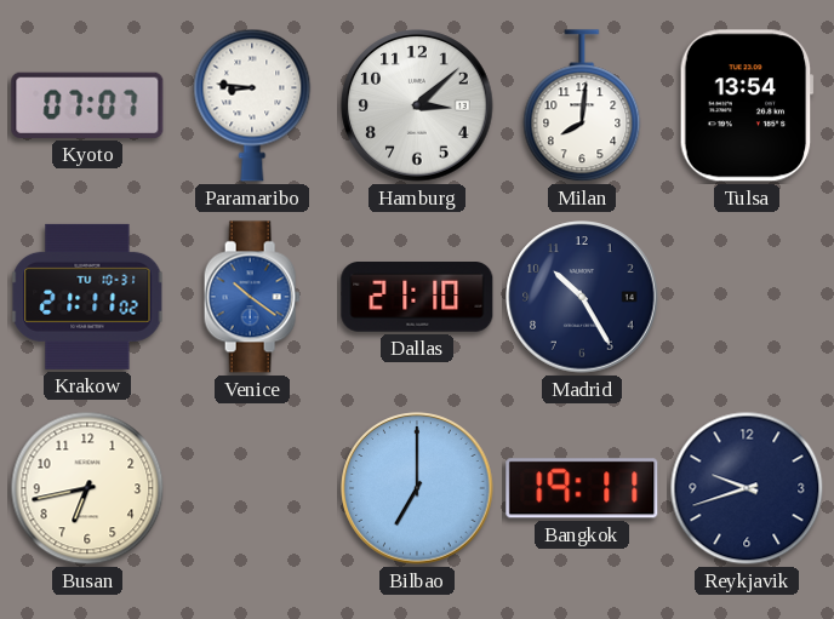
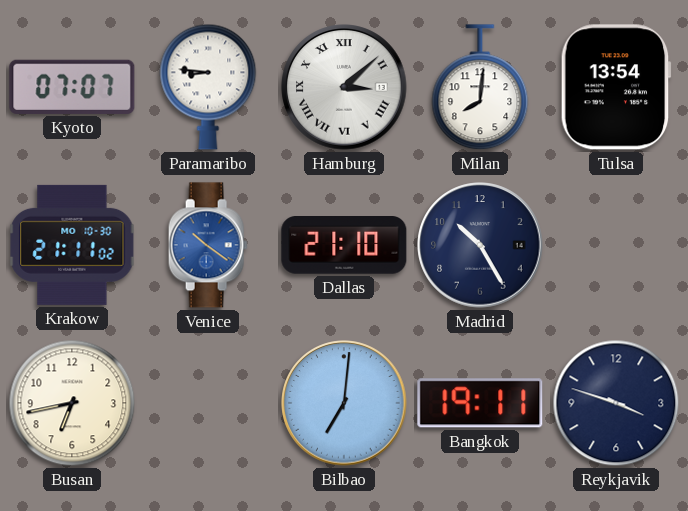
Hamburg numerals: Arabic -> Roman (344, 87)
Krakow date: TU 10-31 -> MO 10-30 (72, 245)
Bilbao: 7:00 -> 7:01 (344, 403)
Reykjavik: 9:42 -> 3:48 (616, 403)
